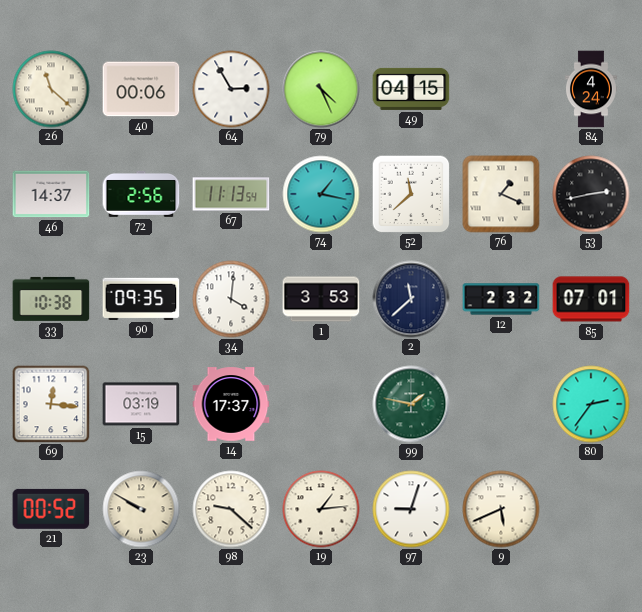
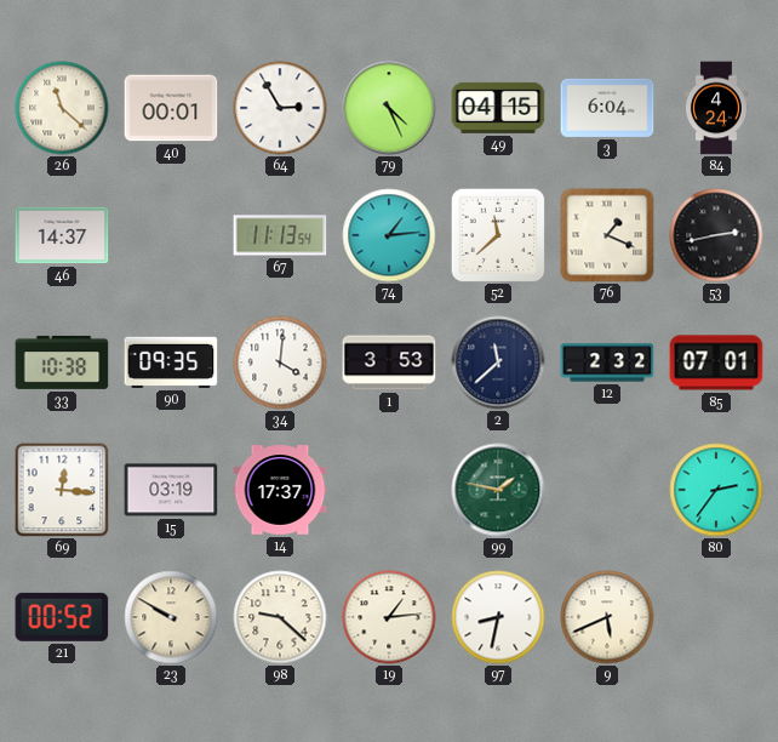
40: 00:06 -> 00:01 (171, 108)
3: none -> 6:04 (607, 108)
72: 2:56 -> none (141, 194)
74: 1:17 -> 1:14 (389, 235)
97: 9:03 -> 8:32 (498, 617)
